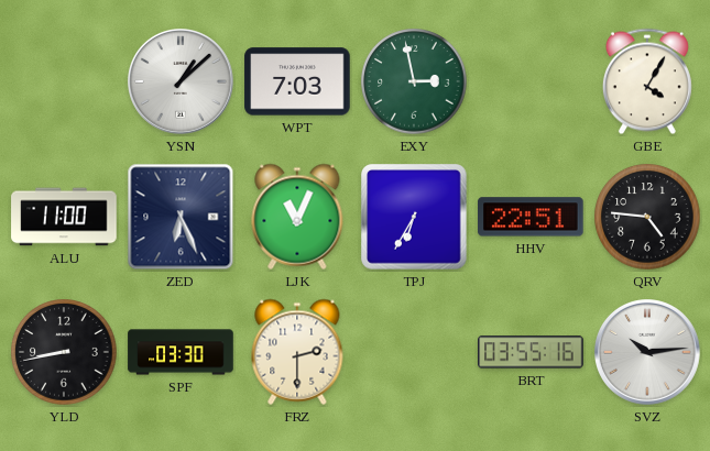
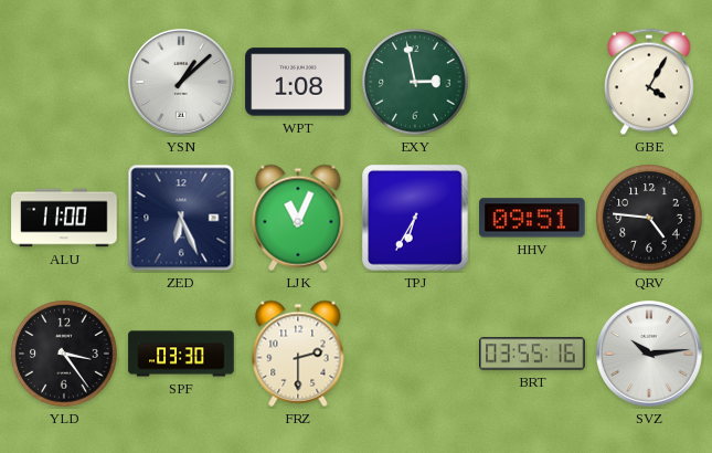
WPT: 7:03 -> 1:08 (298, 82)
HHV: 22:51 -> 09:51 (532, 218)
YLD: 8:43 -> 3:24 (64, 354)
